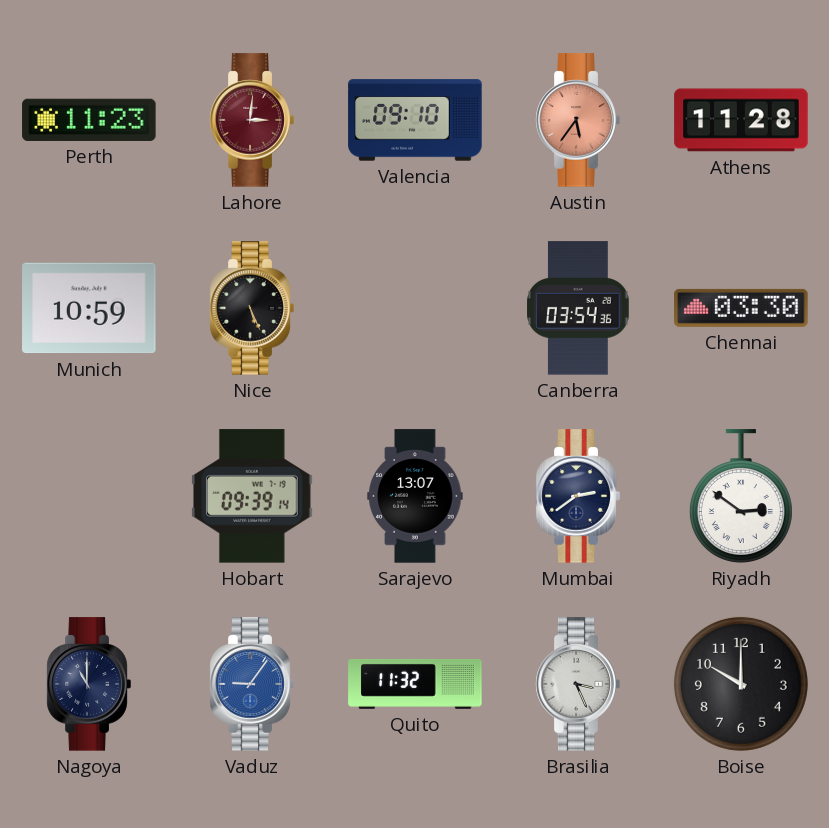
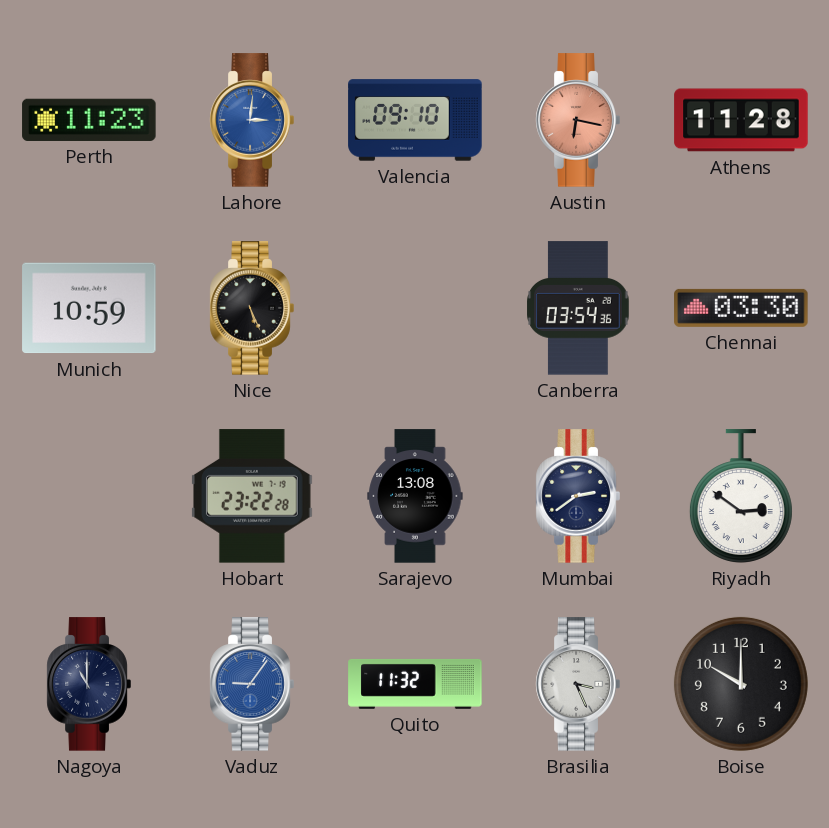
Lahore dial: burgundy -> blue (252, 120)
Austin: 5:36 -> 6:17 (578, 120)
Hobart: 09:39 -> 23:22 (252, 496)
Sarajevo: 13:07 -> 13:08 (415, 496)
